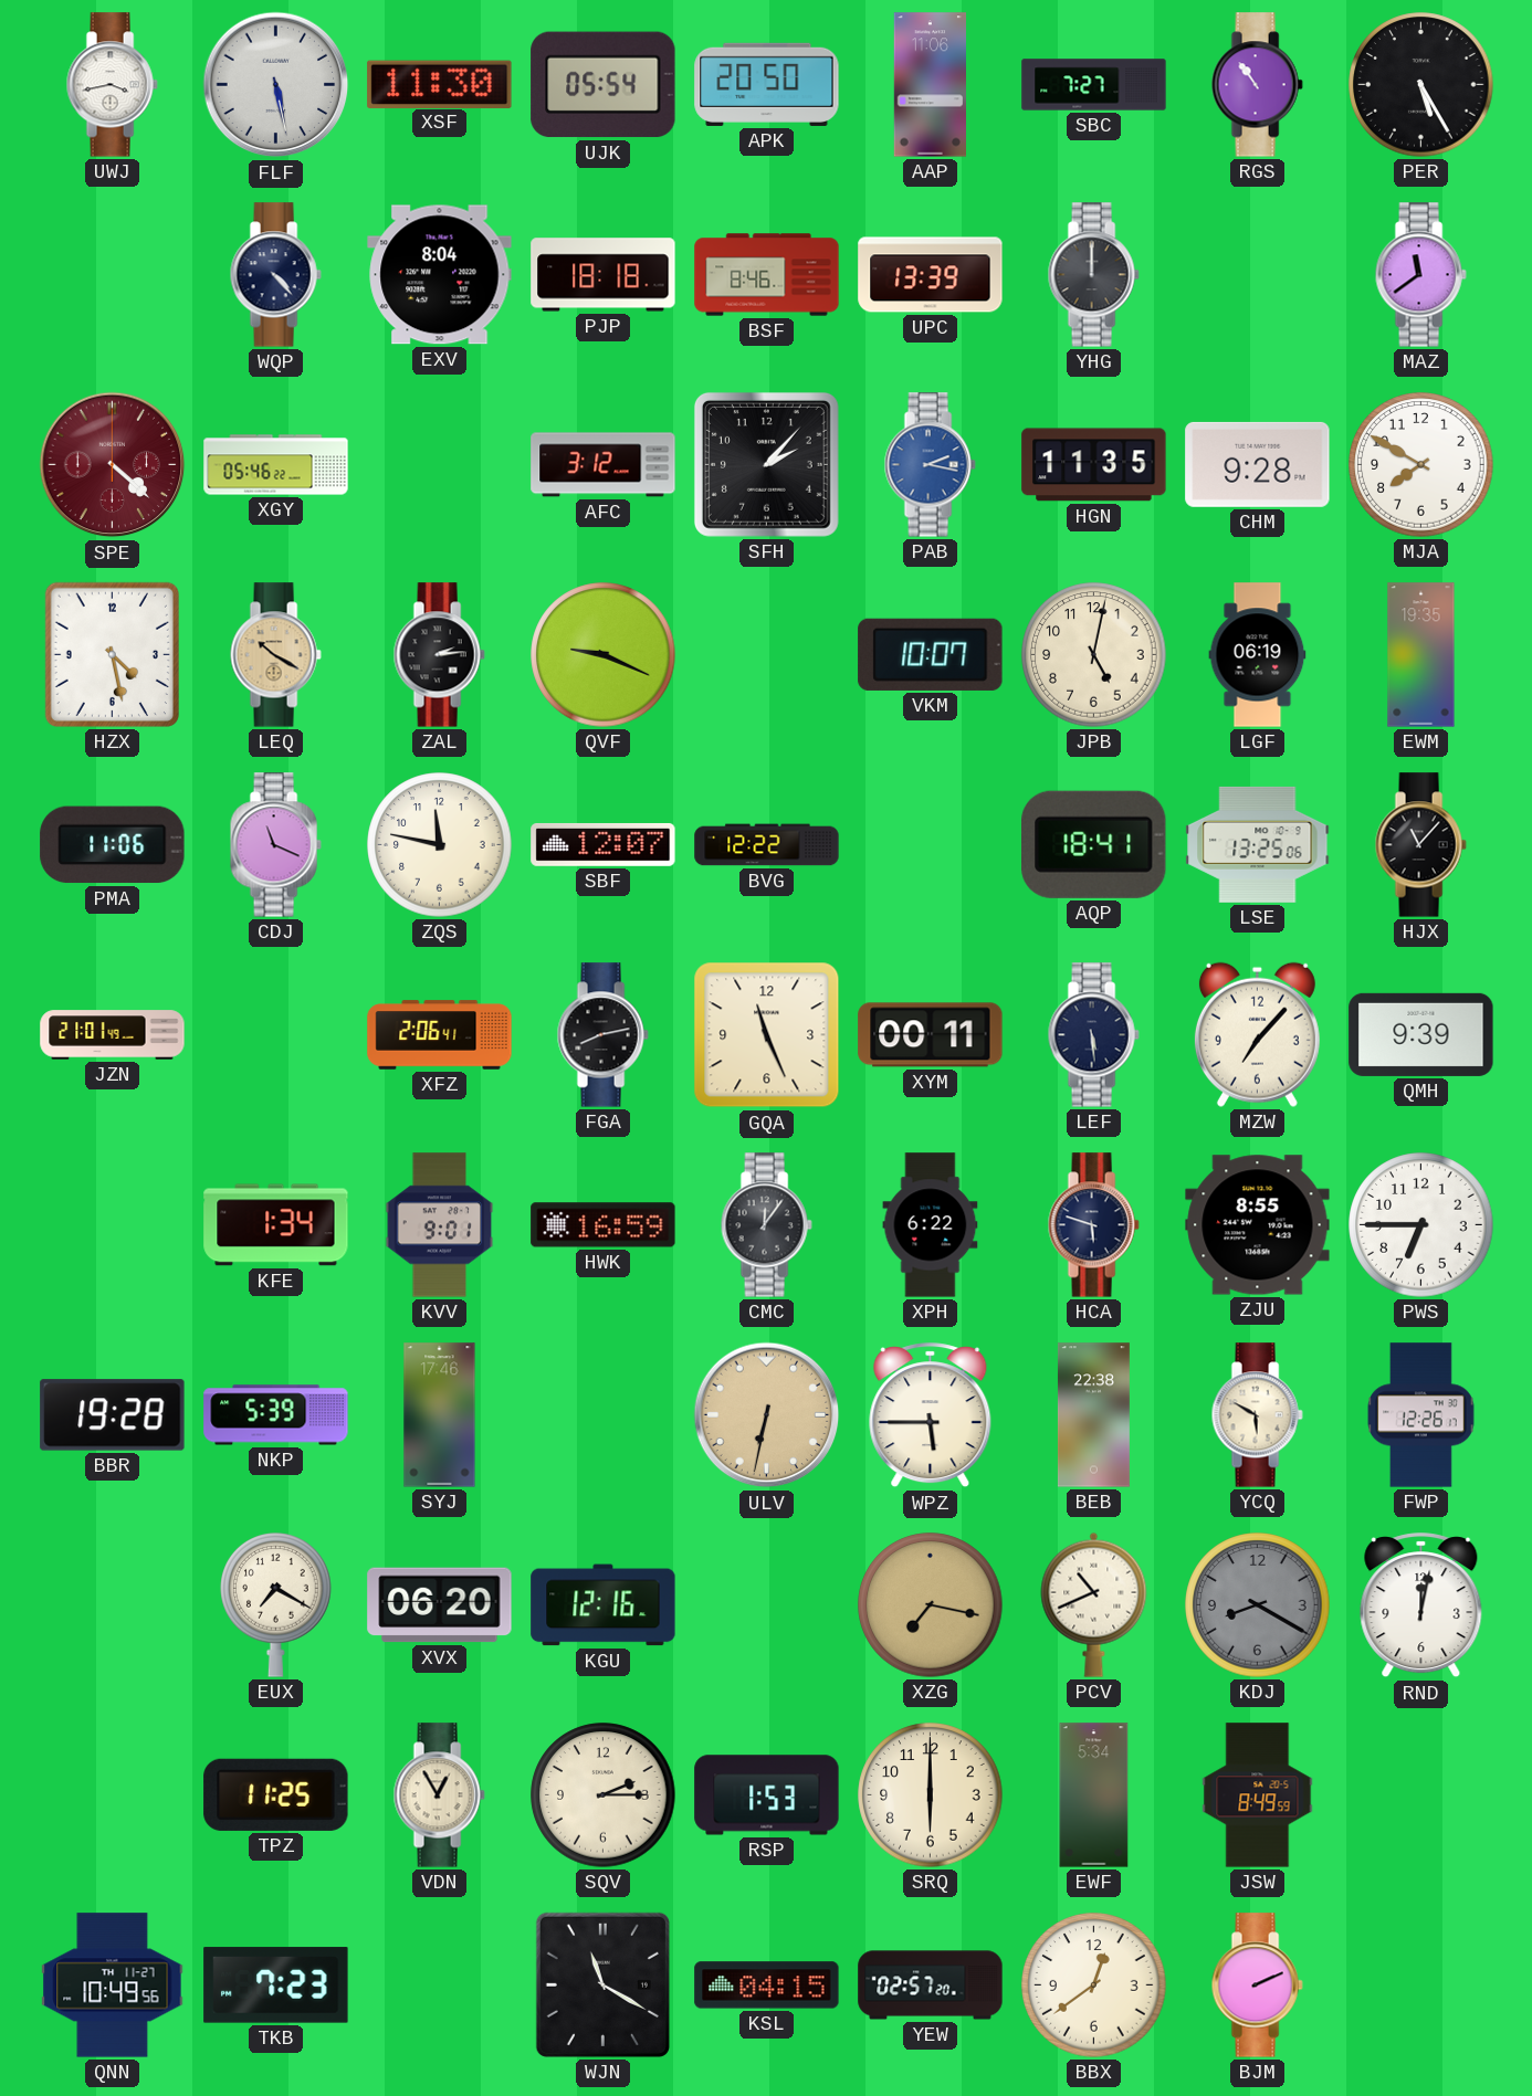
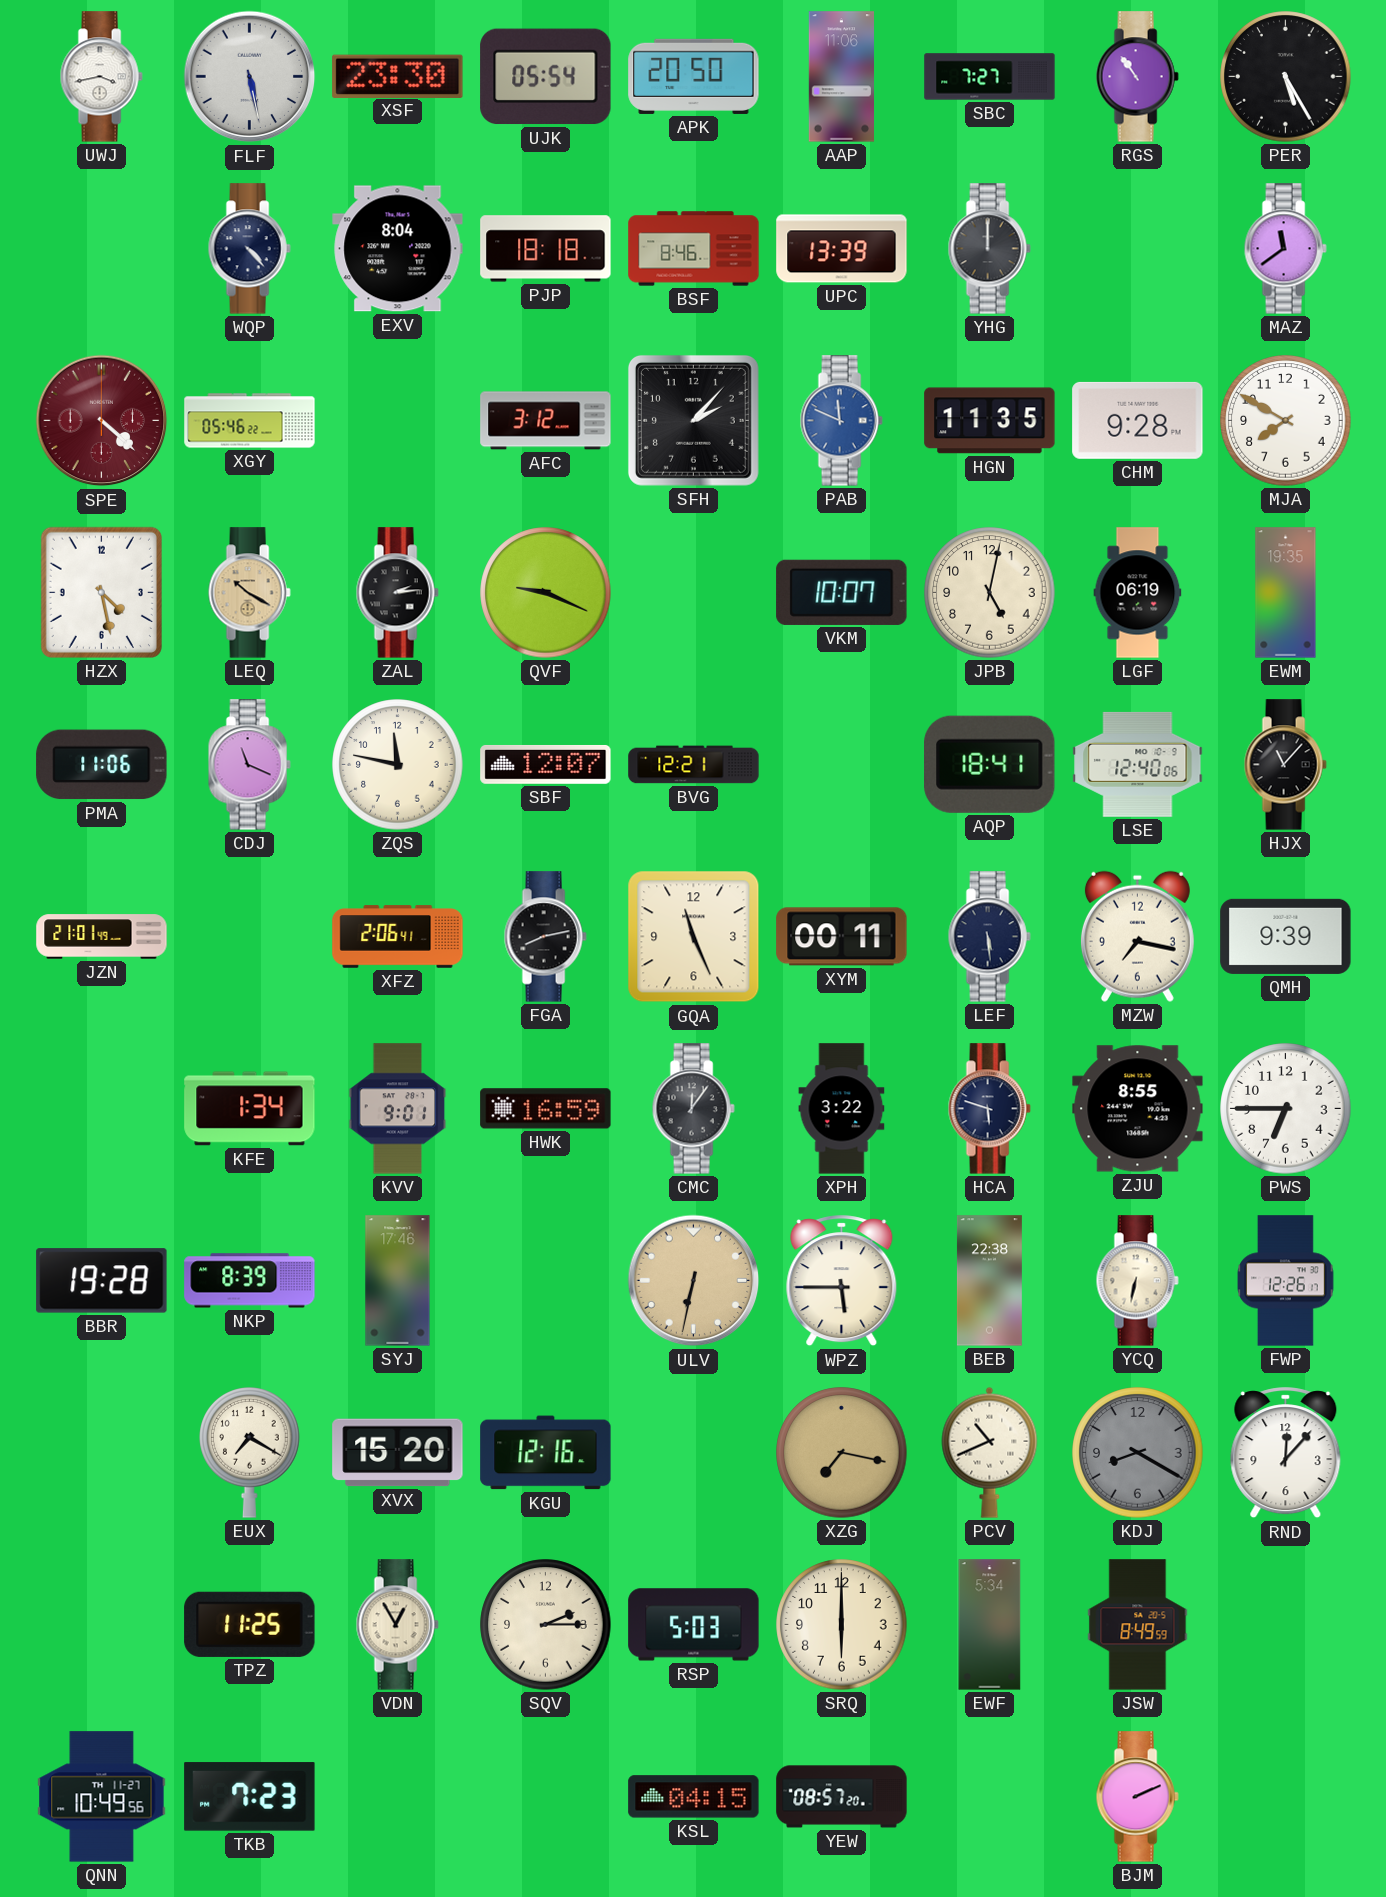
XSF: 11:30 -> 23:30 (398, 76)
PAB: 2:17 -> 11:49 (841, 421)
BVG: 12:22 -> 12:21 (694, 765)
LSE: 13:25 -> 12:40 (1138, 764)
MZW: 7:07 -> 7:17 (1137, 936)
XPH: 6:22 -> 3:22 (842, 1109)
NKP: 5:39 -> 8:39 (250, 1281)
YCQ: 5:50 -> 6:32 (1137, 1281)
XVX: 06:20 -> 15:20 (398, 1453)
RND: 12:02 -> 12:07 (1286, 1453)
RSP: 1:53 -> 5:03 (694, 1625)
WJN: 11:20 -> none (602, 1984)
YEW: 02:57 -> 08:57 (842, 1797)
BBX: 12:39 -> none (1094, 1986)
